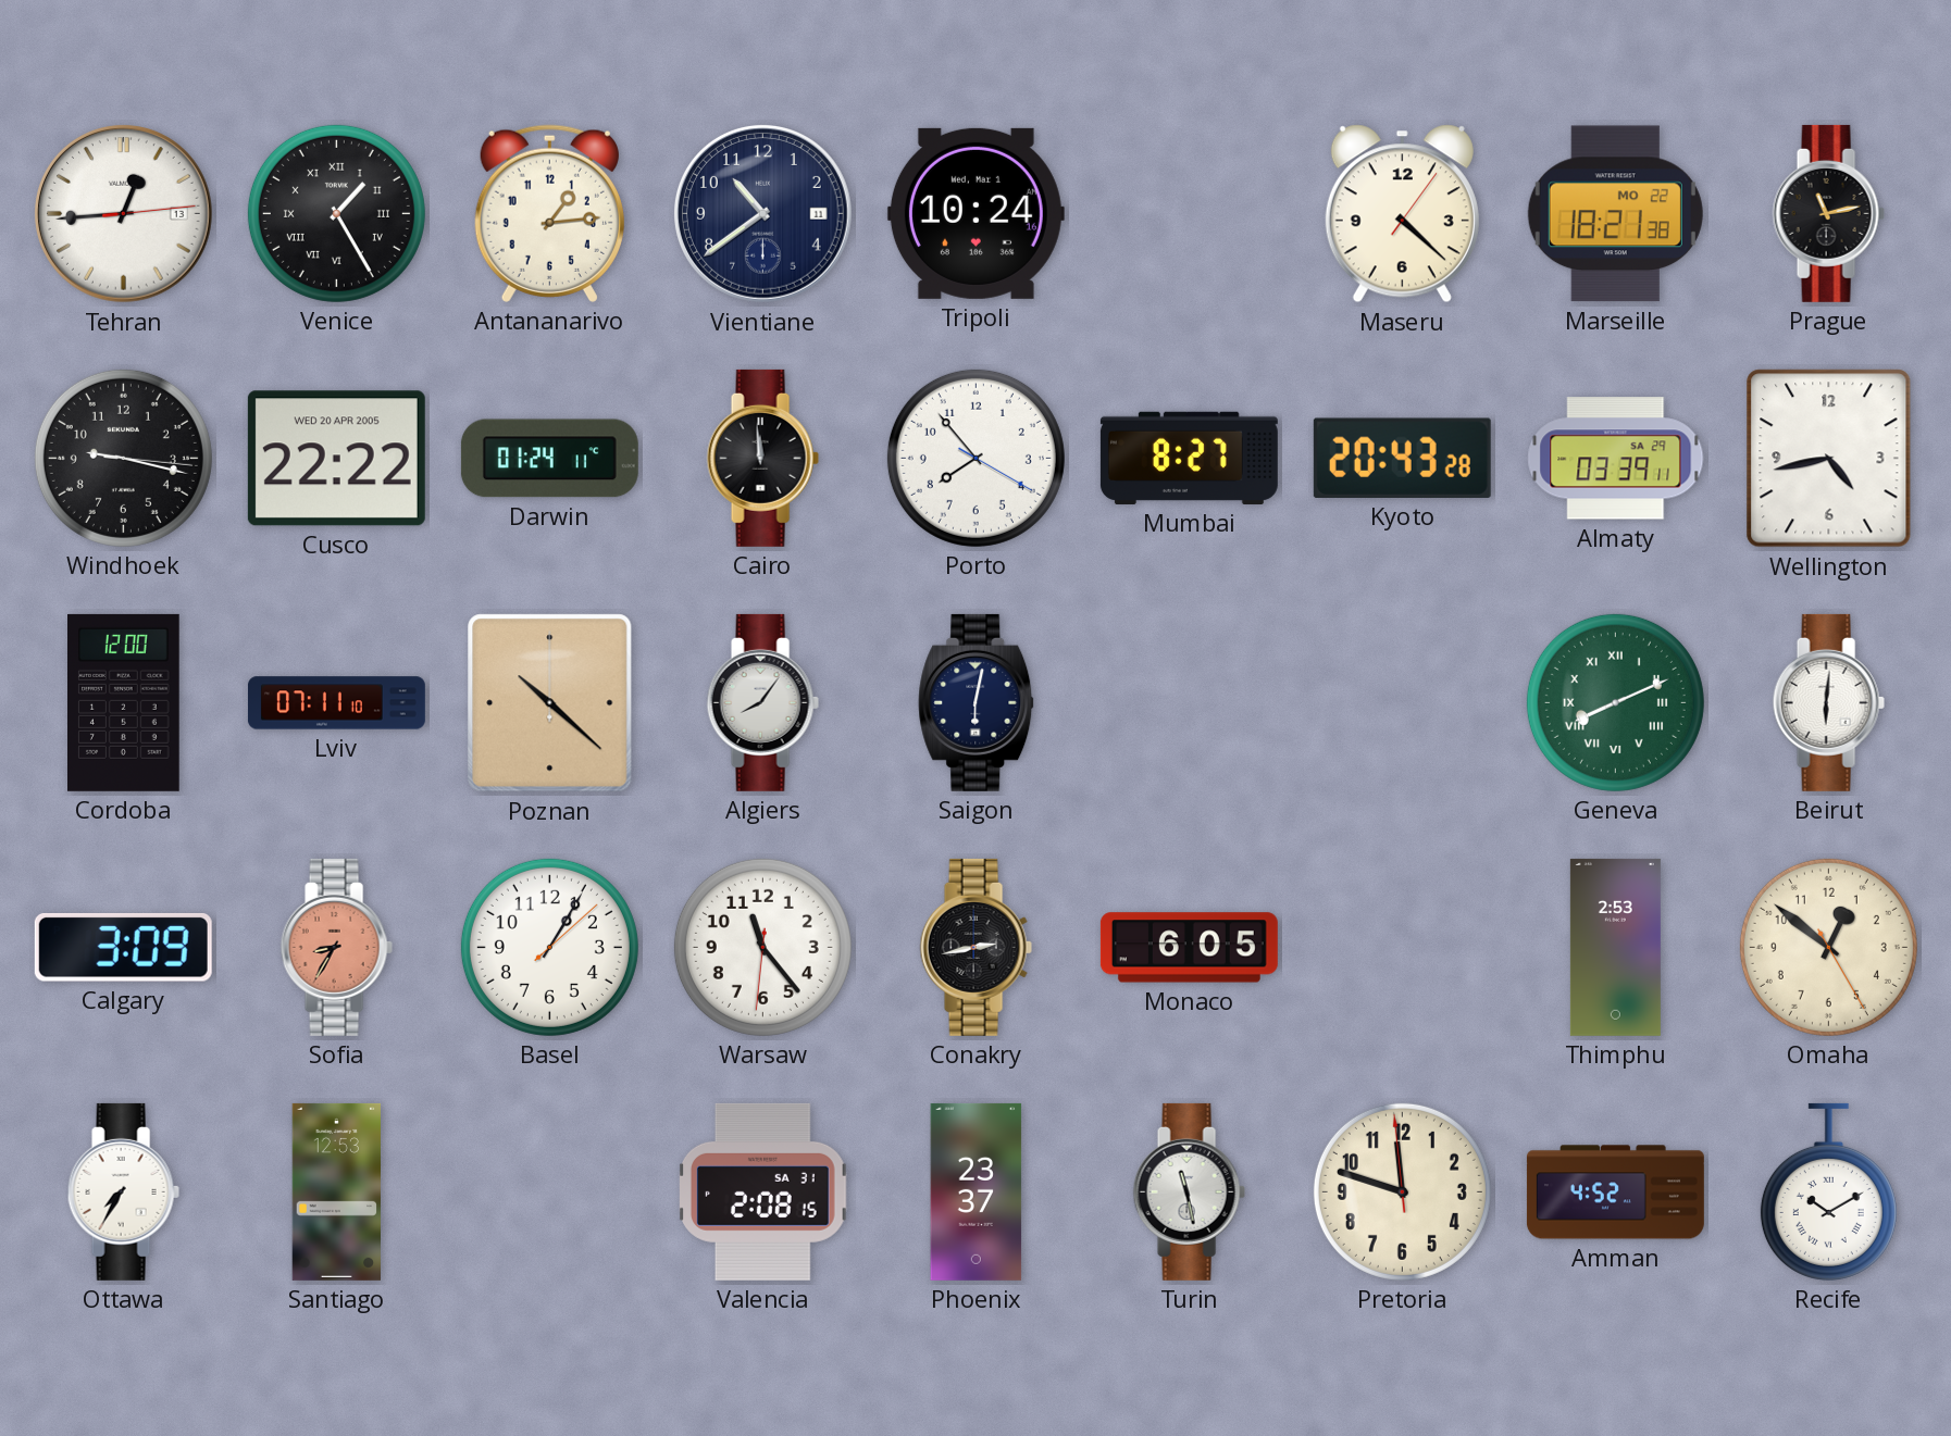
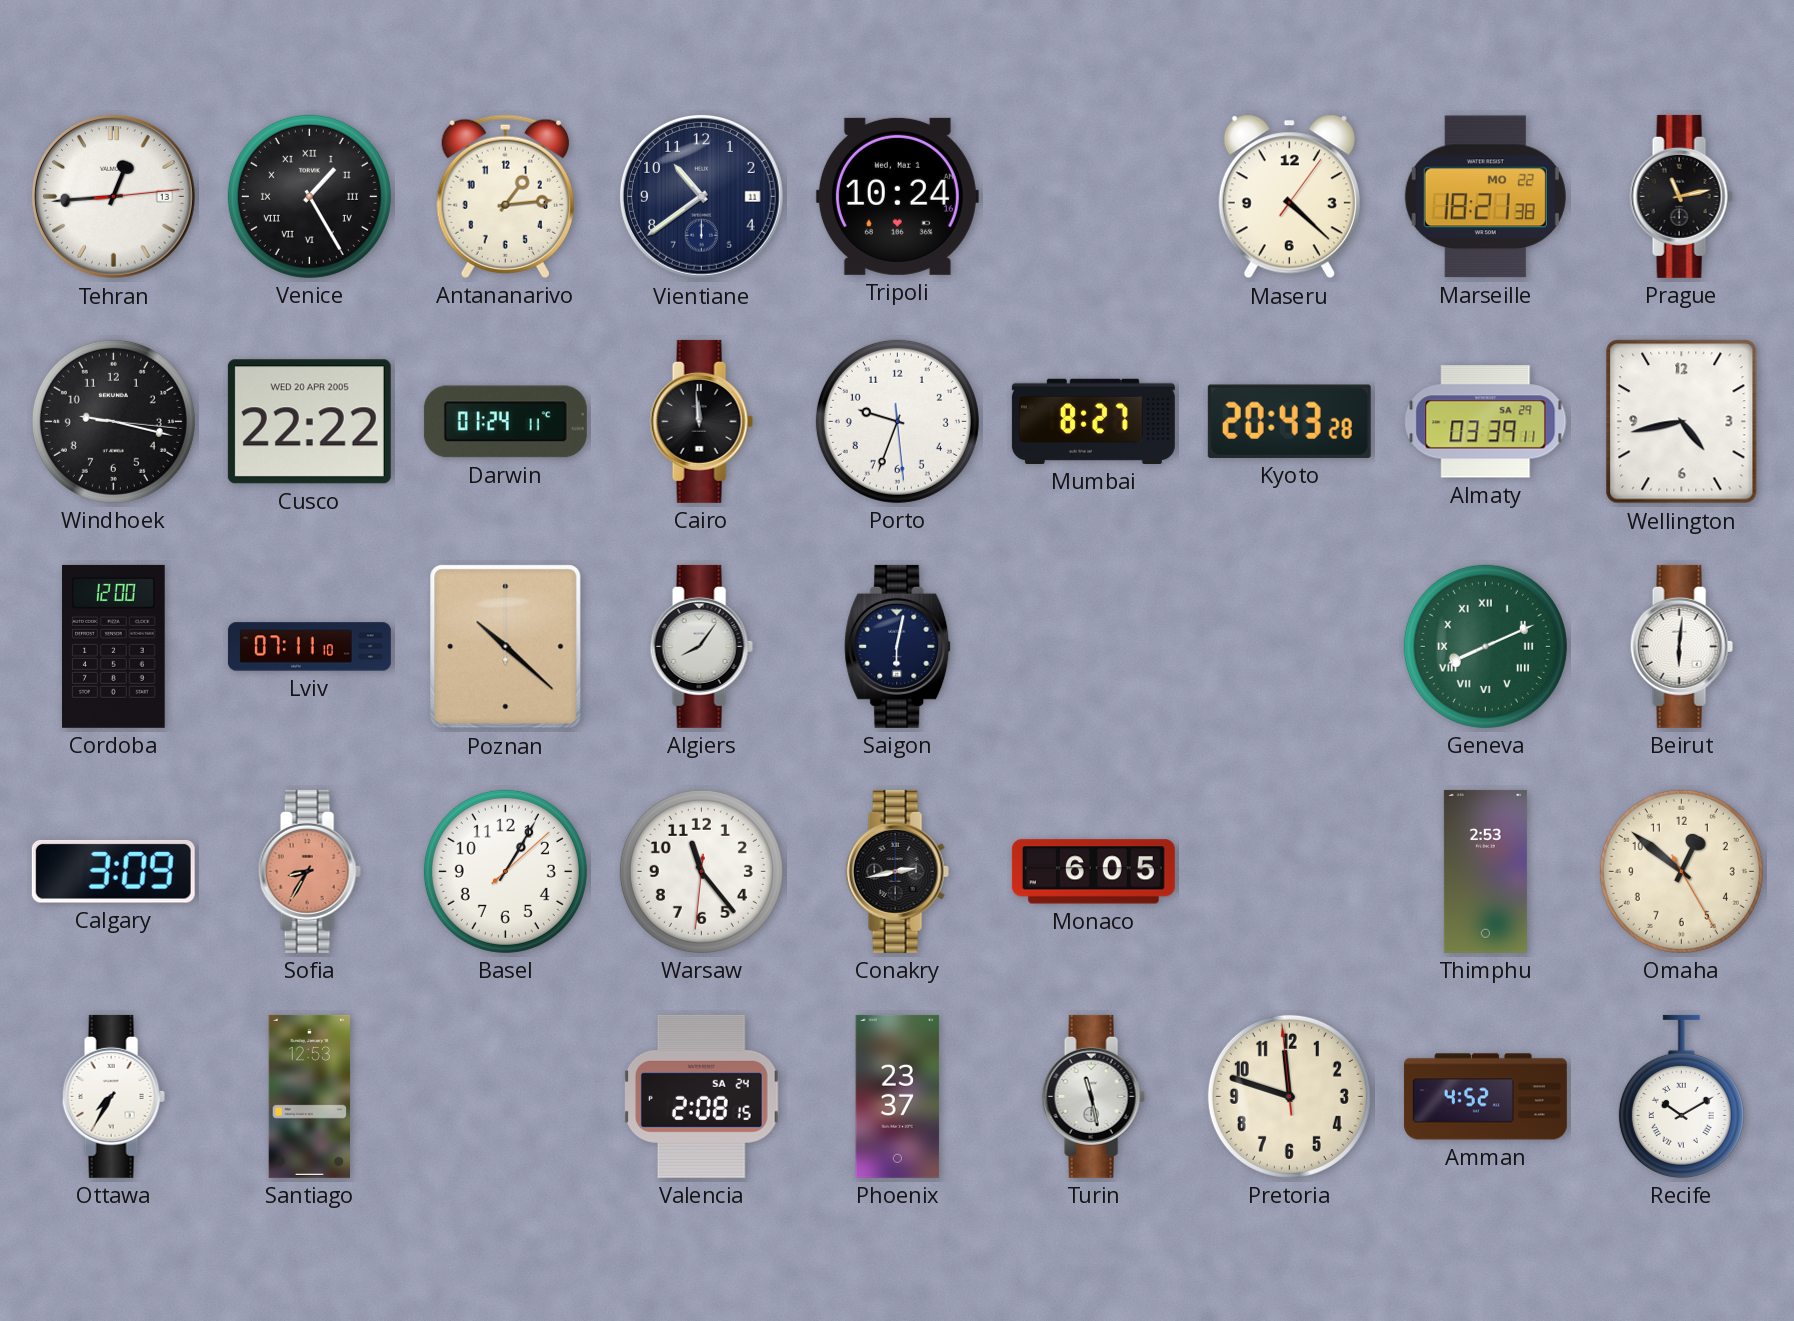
Porto: 7:53 -> 9:33 (897, 421)
Valencia date: SA 31 -> SA 24 (702, 1096)
